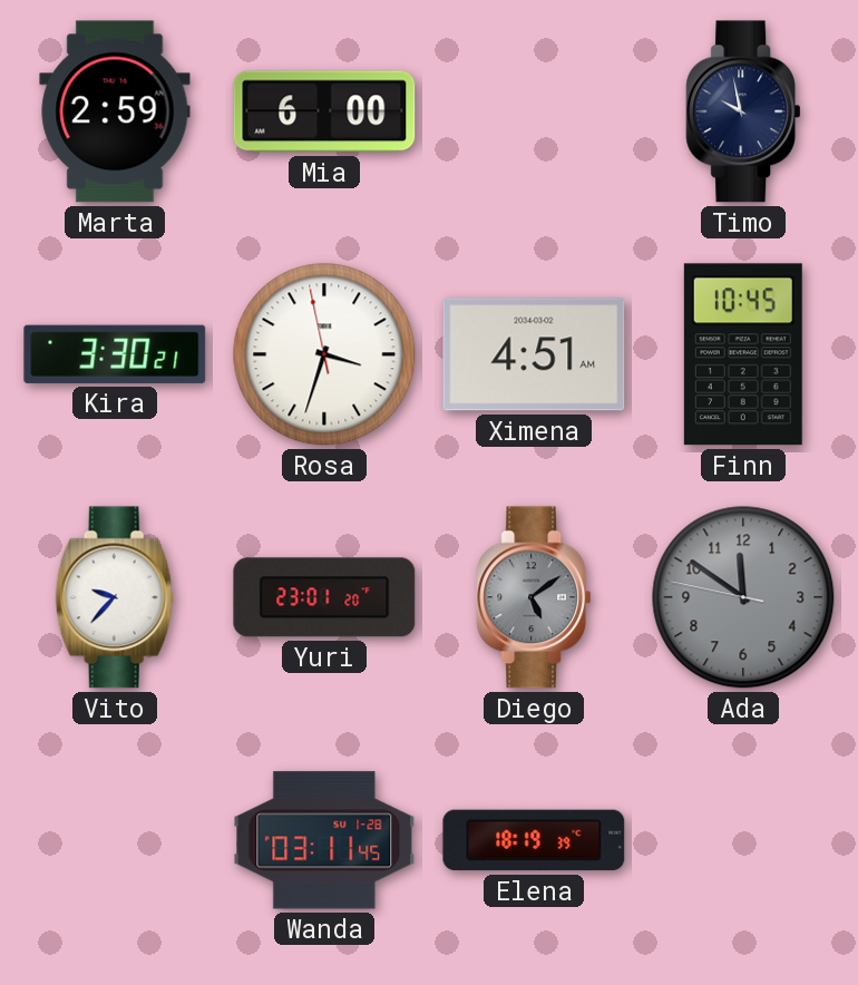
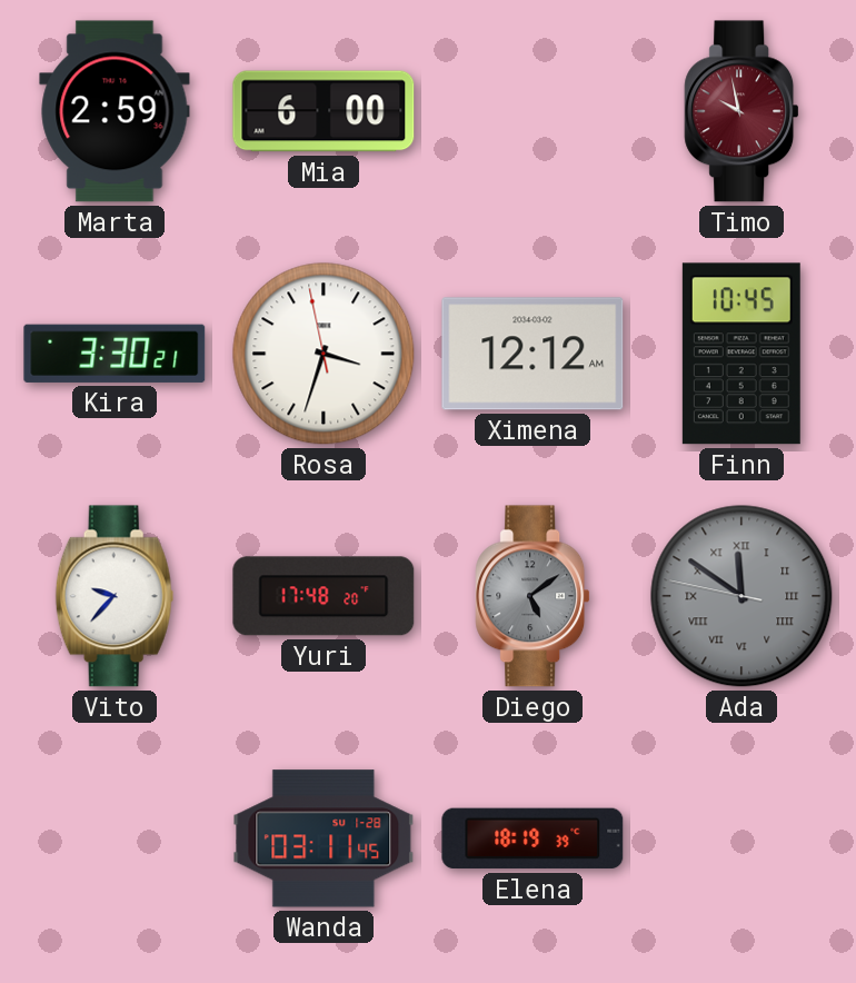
Timo dial: navy -> burgundy (741, 111)
Ximena: 4:51 -> 12:12 (532, 354)
Yuri: 23:01 -> 17:48 (324, 596)
Ada numerals: Arabic -> Roman (741, 596)
